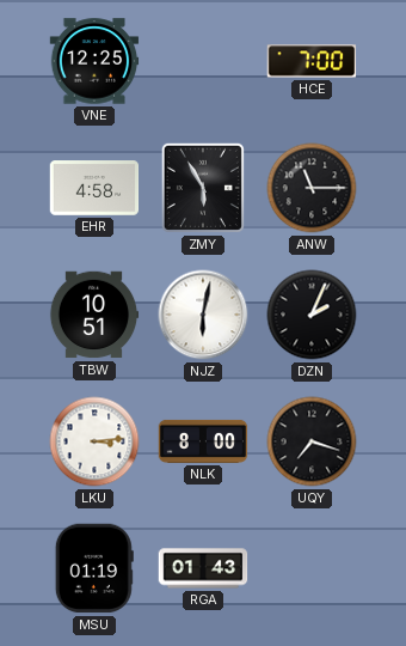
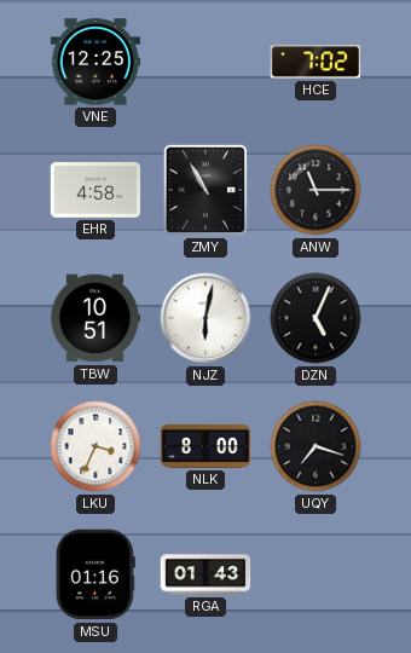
HCE: 7:00 -> 7:02 (316, 62)
ZMY: 5:55 -> 10:55 (205, 190)
DZN: 2:04 -> 5:04 (316, 318)
LKU: 3:14 -> 3:34 (95, 446)
MSU: 01:19 -> 01:16 (95, 574)
